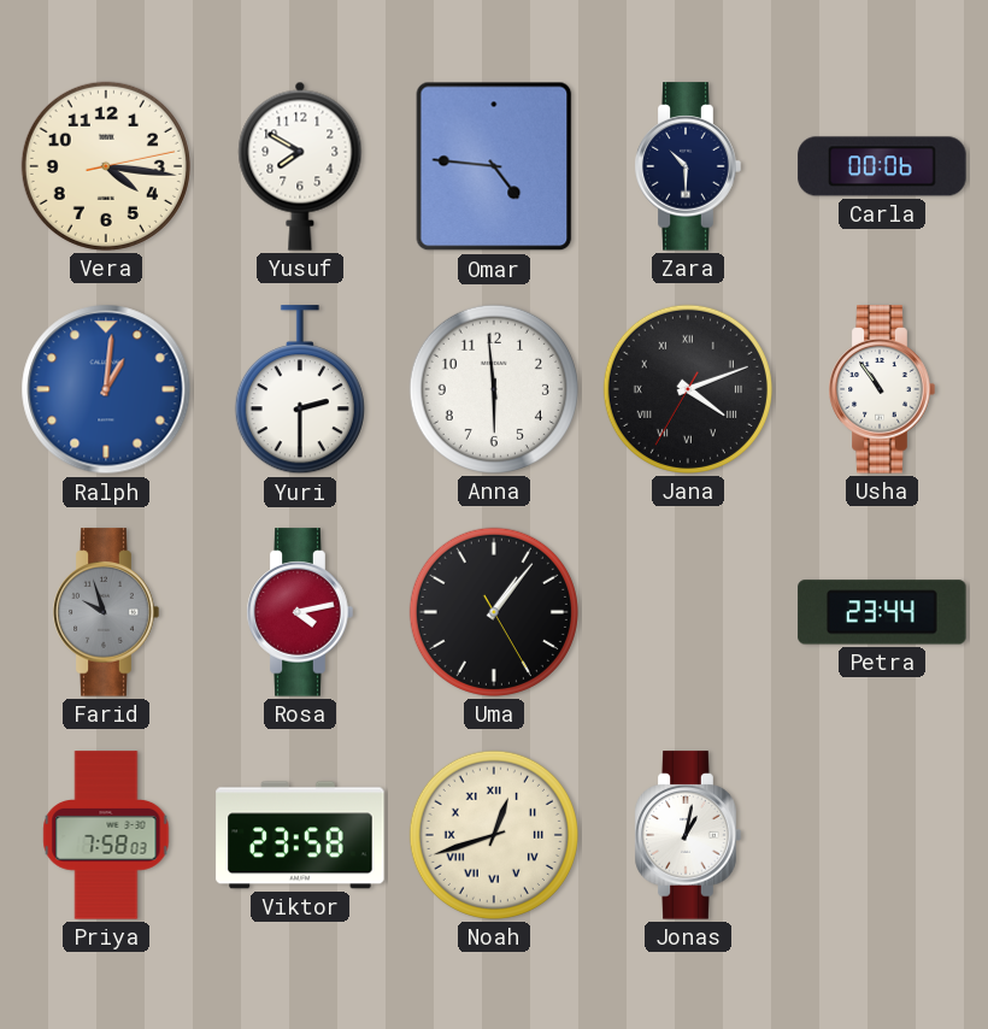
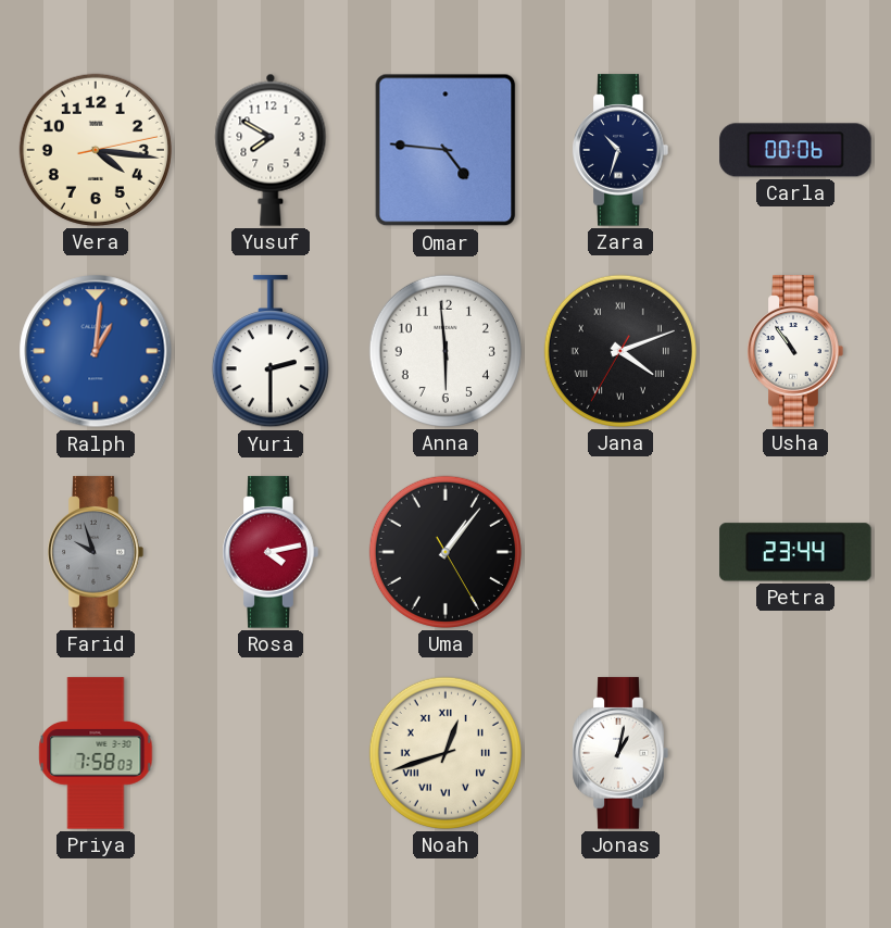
Zara: 10:30 -> 10:33 (620, 150)
Viktor: 23:58 -> none (300, 835)
